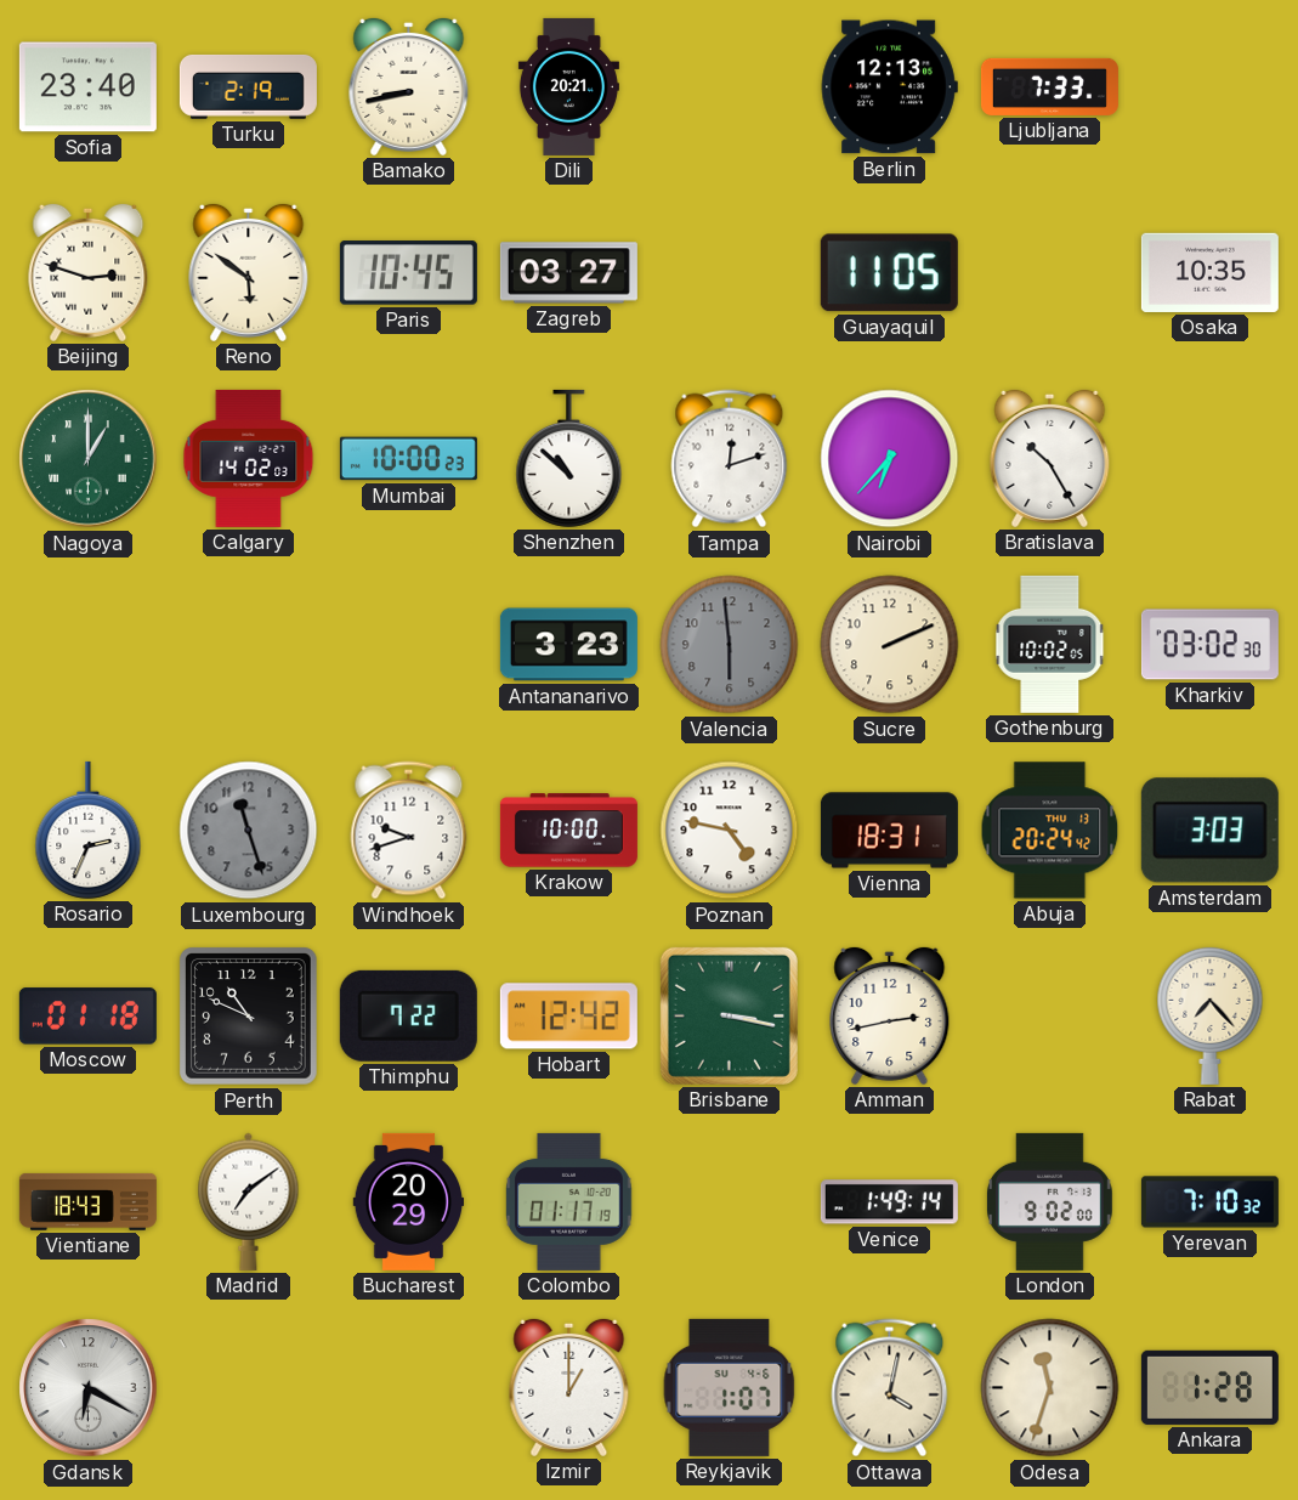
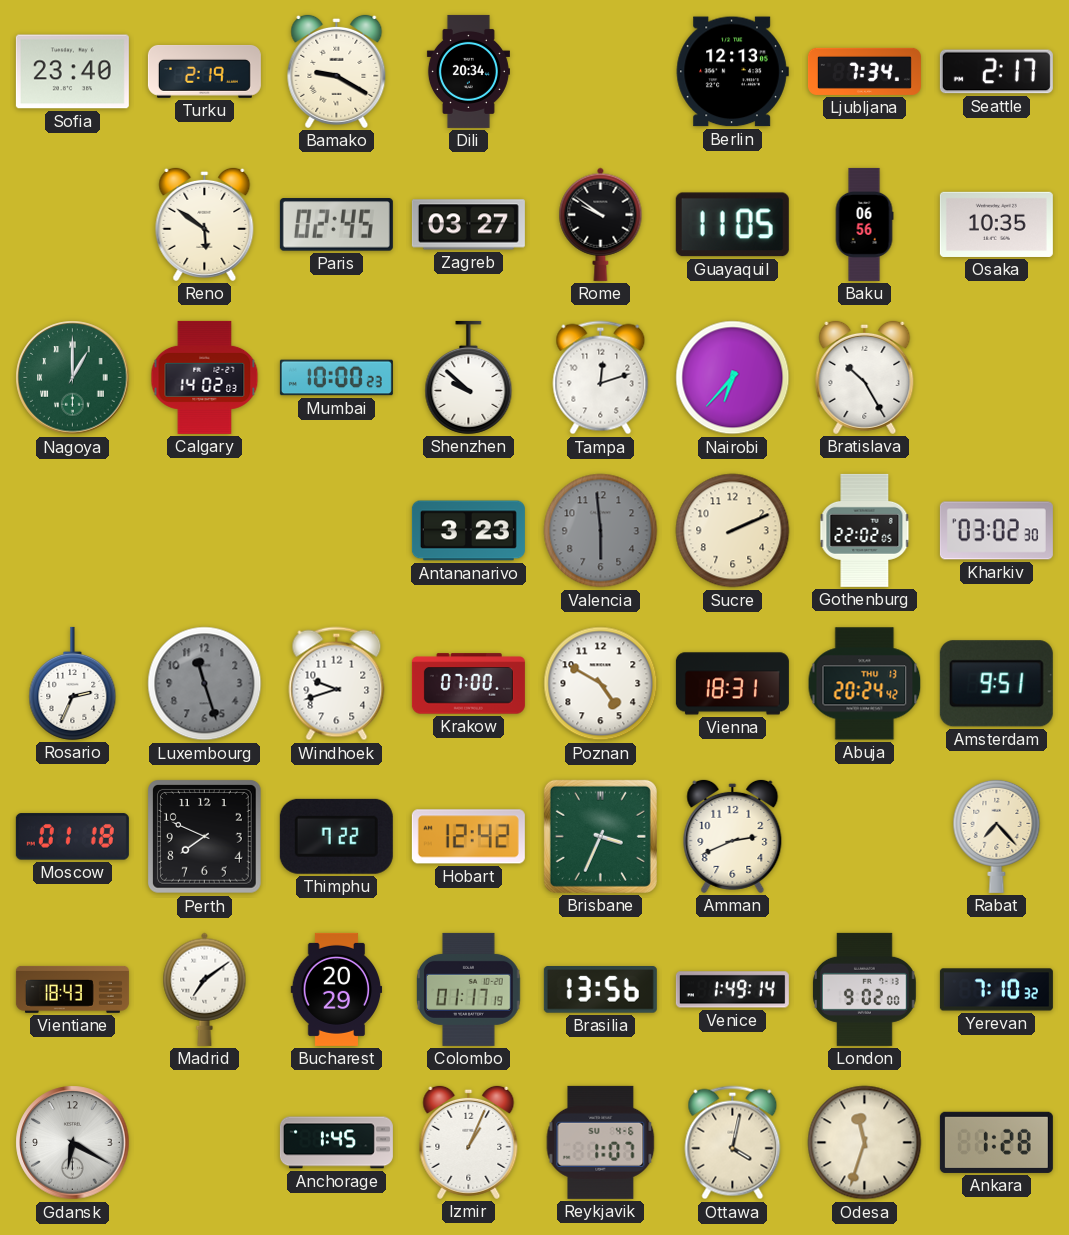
Bamako: 8:43 -> 9:20 (337, 71)
Dili: 20:21 -> 20:34 (468, 71)
Ljubljana: 7:33 -> 7:34 (864, 71)
Seattle: none -> 2:17 (996, 72)
Beijing: 2:48 -> none (89, 272)
Paris: 10:45 -> 02:45 (336, 225)
Rome: none -> 9:51 (601, 224)
Baku: none -> 06:56 (864, 224)
Shenzhen: 10:52 -> 9:52 (469, 377)
Gothenburg: 10:02 -> 22:02 (865, 530)
Krakow: 10:00 -> 07:00 (468, 684)
Poznan: 4:47 -> 4:50 (601, 684)
Amsterdam: 3:03 -> 9:51 (996, 684)
Perth: 10:49 -> 7:49 (205, 837)
Brisbane: 3:17 -> 3:34 (600, 836)
Amman: 2:43 -> 2:41 (733, 836)
Brasilia: none -> 13:56 (600, 990)
Anchorage: none -> 1:45 (336, 1143)
Izmir: 1:00 -> 1:04 (469, 1142)
